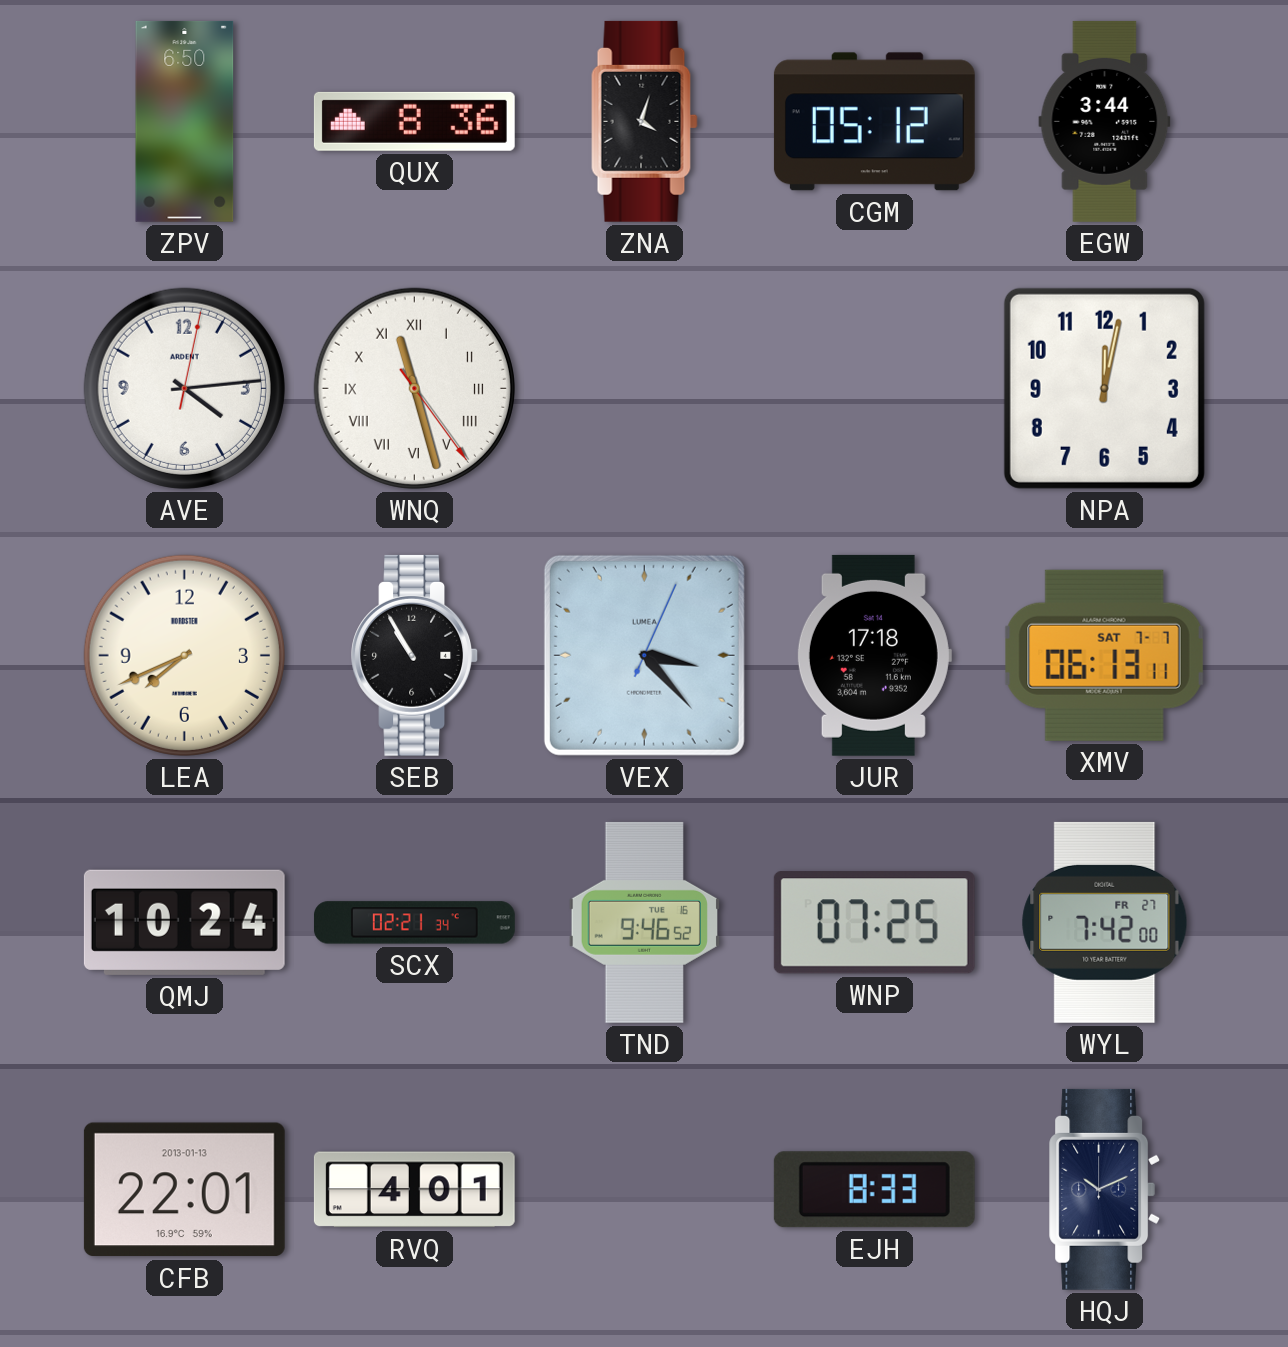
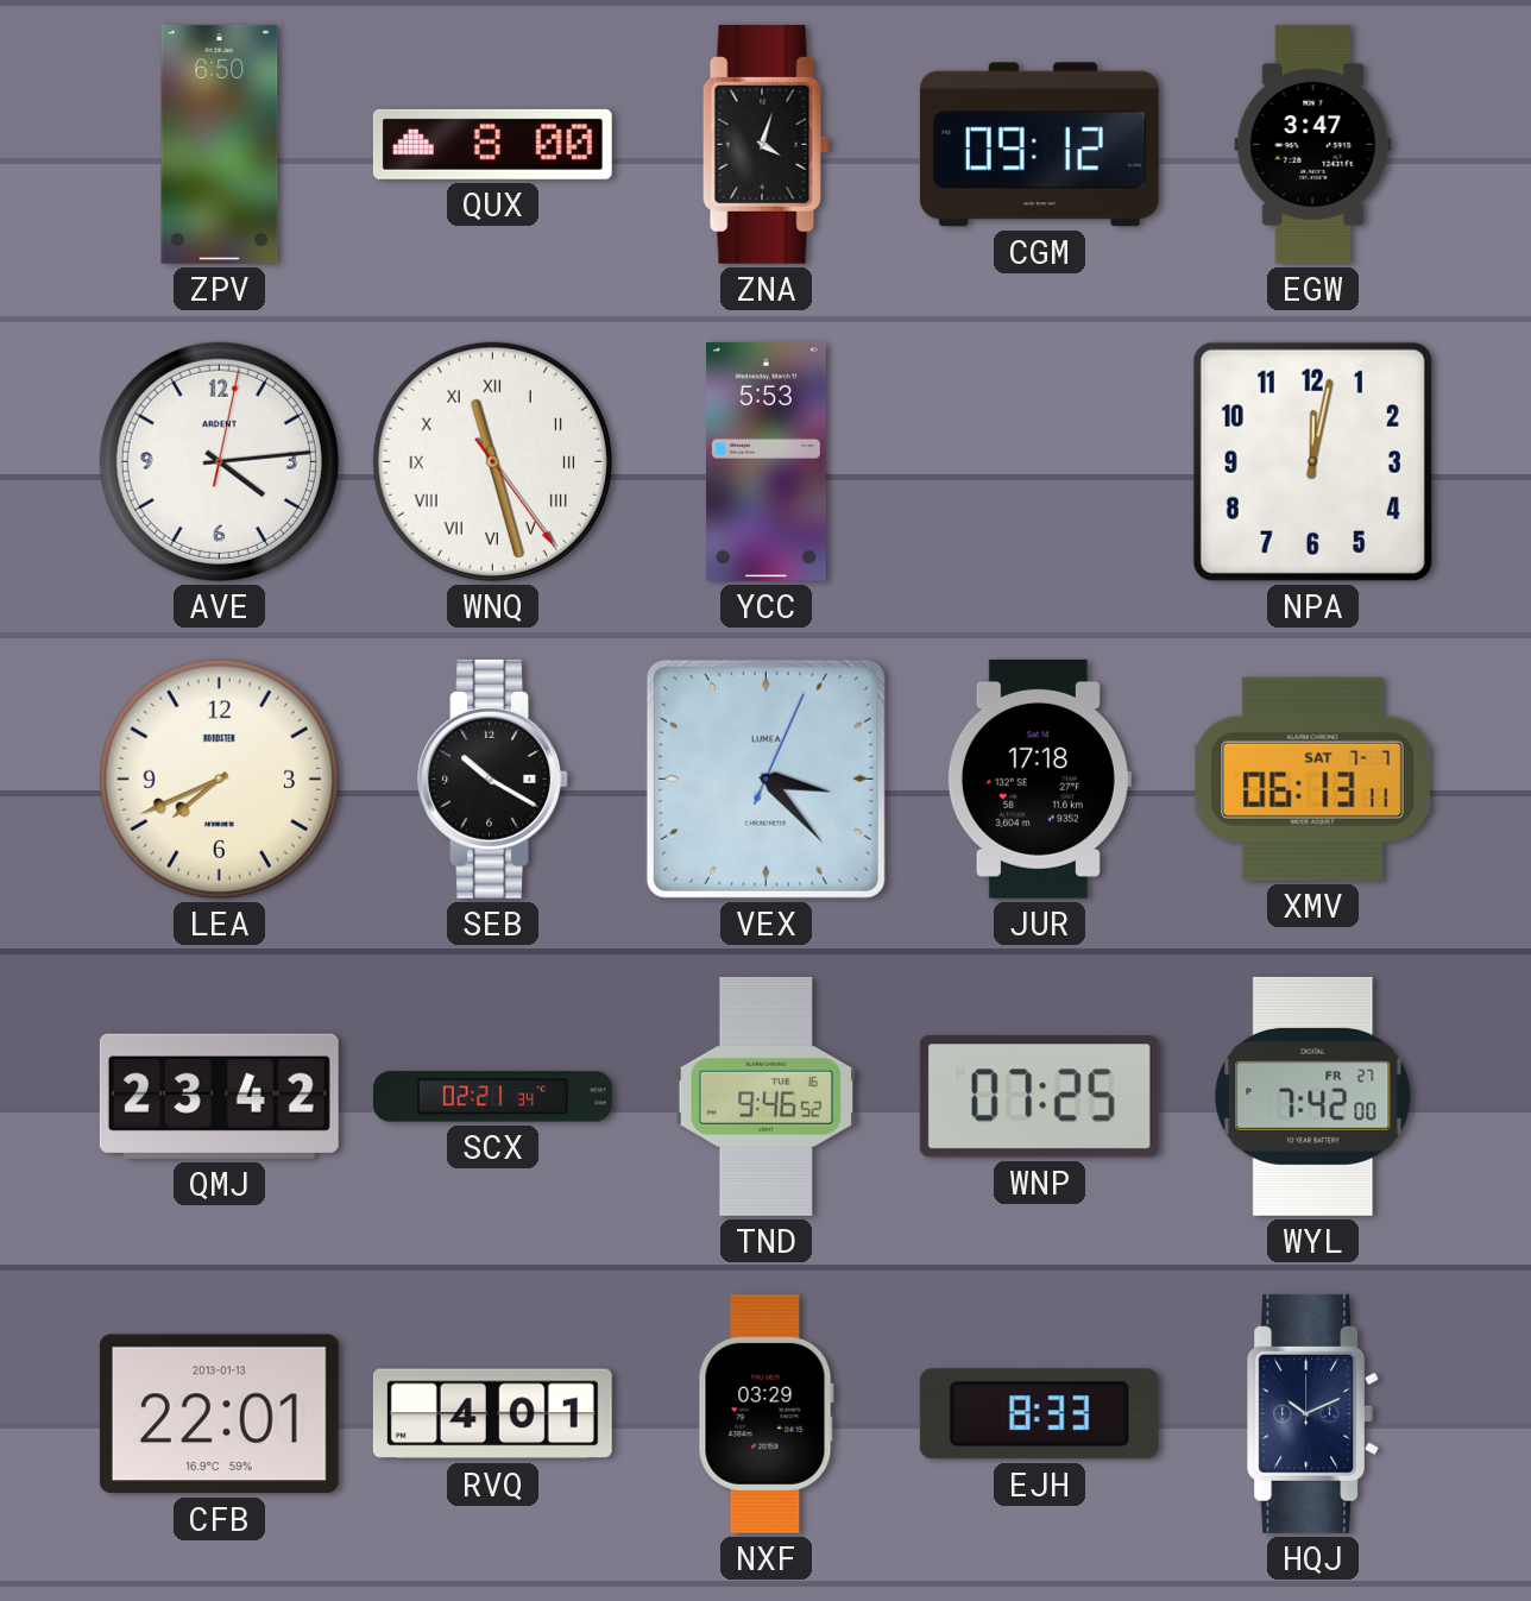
QUX: 8:36 -> 8:00 (492, 144)
CGM: 05:12 -> 09:12 (1039, 145)
EGW: 3:44 -> 3:47 (1313, 144)
YCC: none -> 5:53 (766, 461)
SEB: 10:55 -> 10:20 (492, 779)
QMJ: 10:24 -> 23:42 (219, 1096)
NXF: none -> 03:29 (766, 1413)
